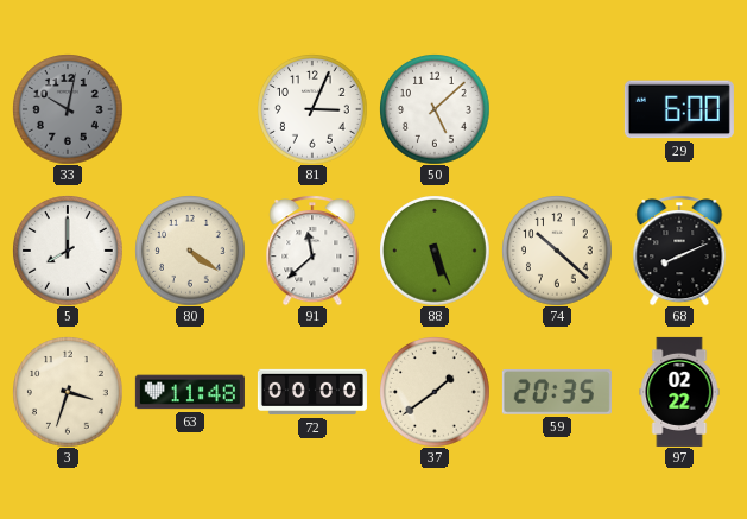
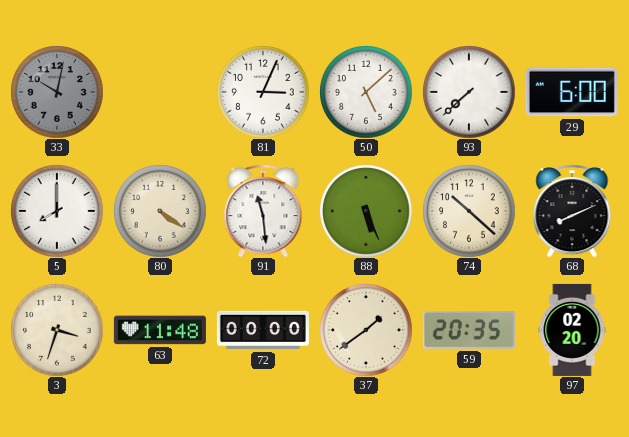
93: none -> 7:38 (469, 92)
91: 11:38 -> 11:29 (263, 211)
97: 02:22 -> 02:20 (572, 330)
